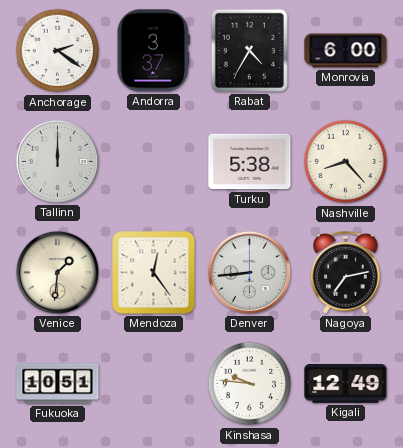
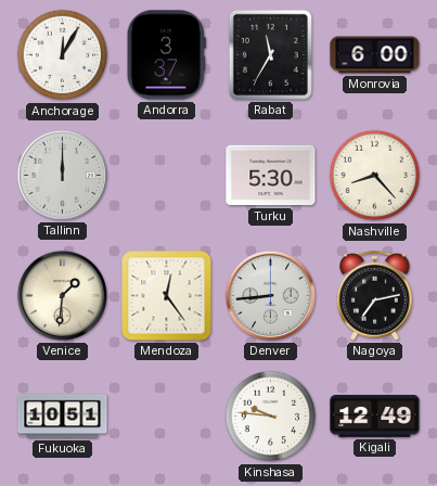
Anchorage: 2:21 -> 12:05 (63, 55)
Rabat: 4:35 -> 11:35 (270, 54)
Turku: 5:38 -> 5:30 (271, 176)
